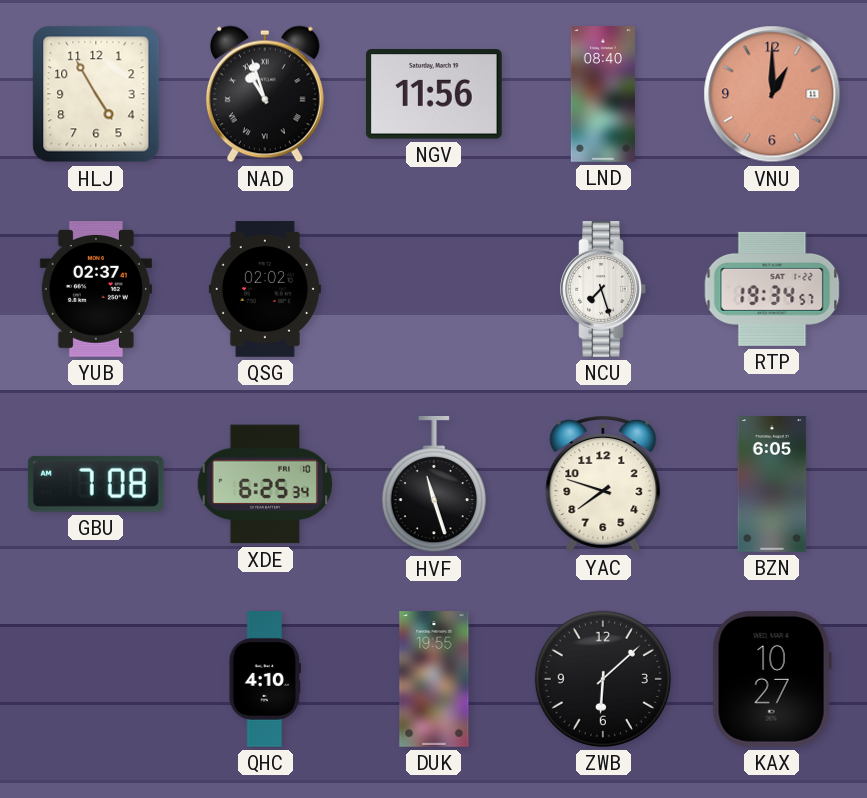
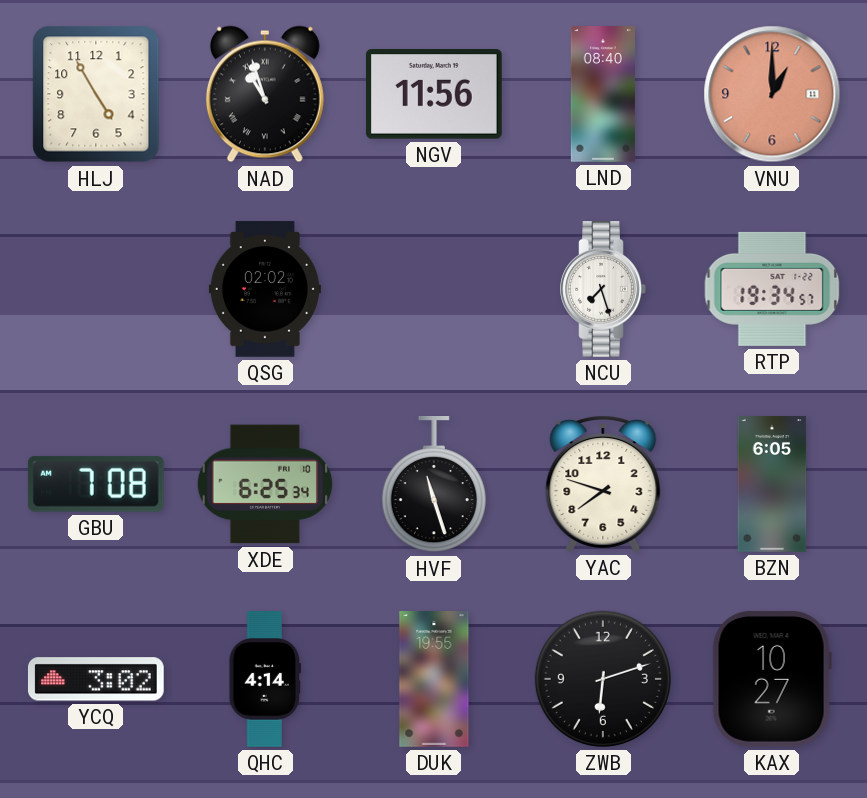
YUB: 02:37 -> none (96, 290)
YCQ: none -> 3:02 (96, 679)
QHC: 4:10 -> 4:14 (264, 679)
ZWB: 6:08 -> 6:12 (603, 679)
